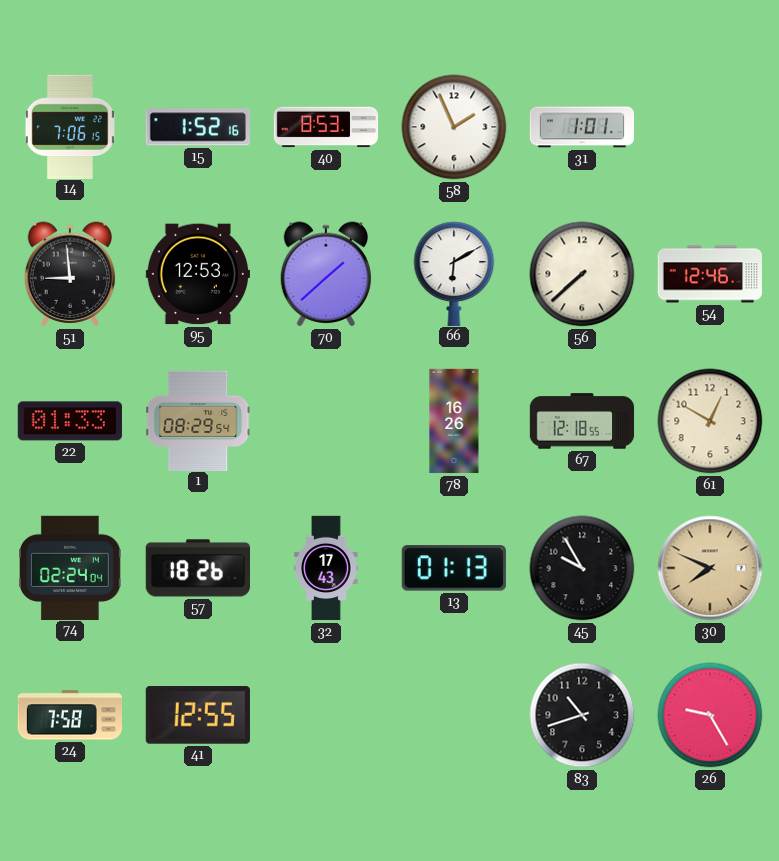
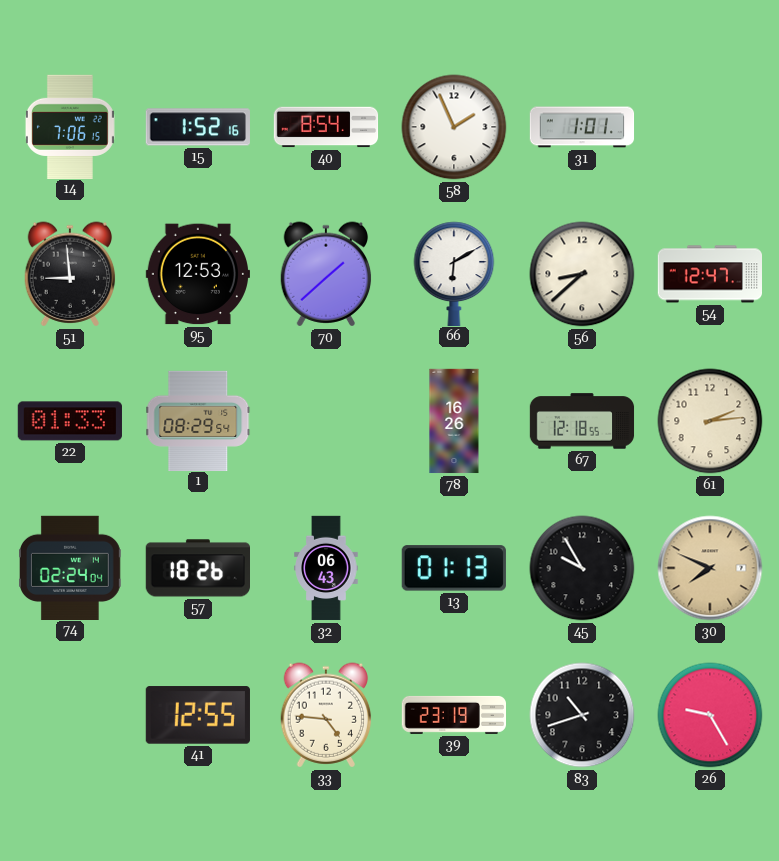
40: 8:53 -> 8:54 (326, 127)
56: 7:38 -> 8:38 (582, 274)
54: 12:46 -> 12:47 (709, 274)
61: 12:50 -> 2:14 (710, 421)
32: 17:43 -> 06:43 (326, 568)
24: 7:58 -> none (69, 715)
33: none -> 4:46 (326, 715)
39: none -> 23:19 (454, 715)
